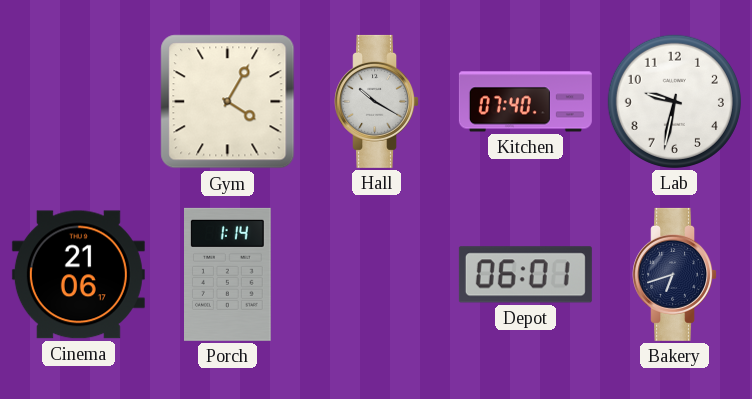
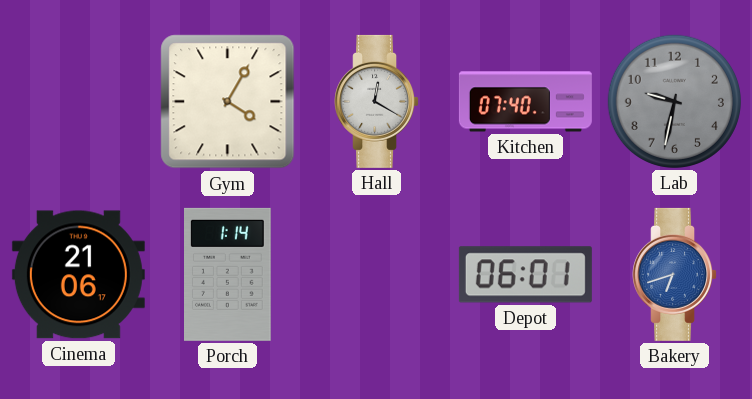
Hall: 10:20 -> 12:20 (377, 101)
Lab dial: white -> grey (674, 101)
Bakery dial: navy -> blue (675, 274)
